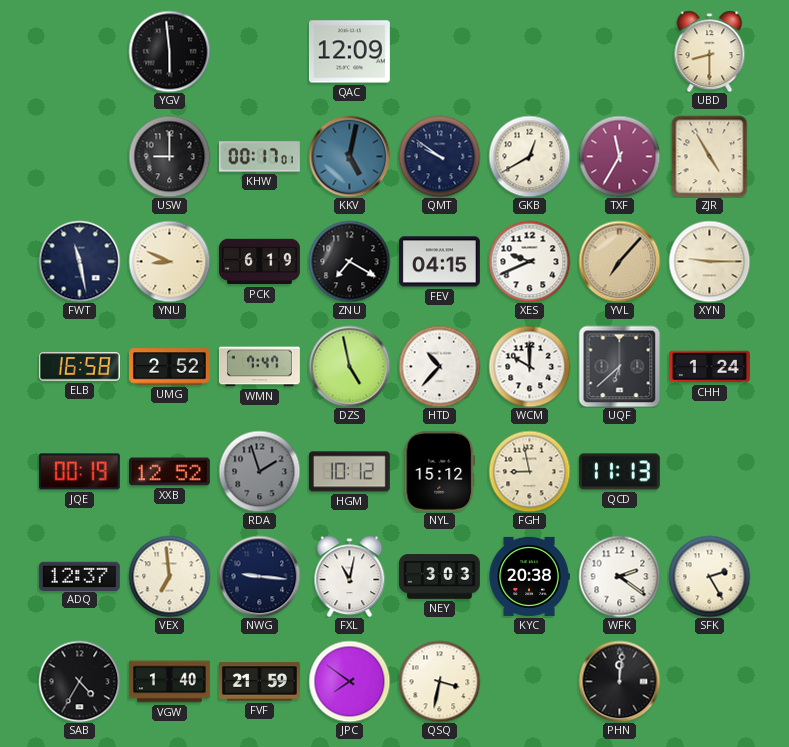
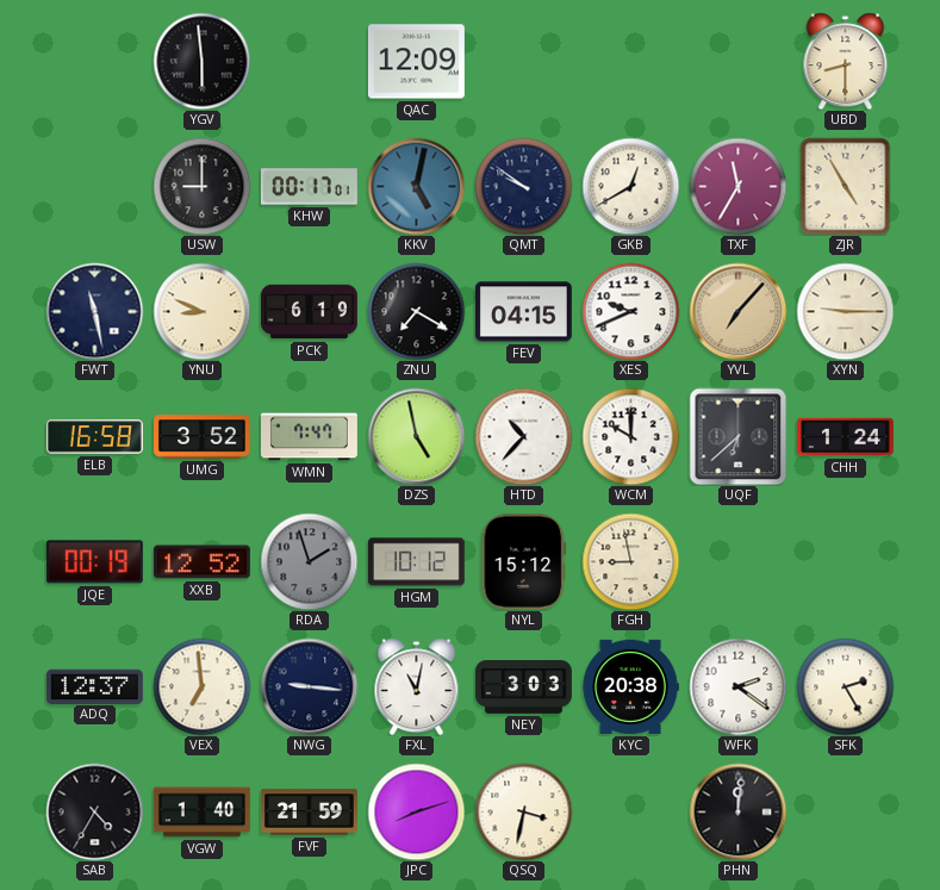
UMG: 2:52 -> 3:52 (203, 437)
QCD: 11:13 -> none (619, 472)
JPC: 7:51 -> 8:12 (416, 811)
